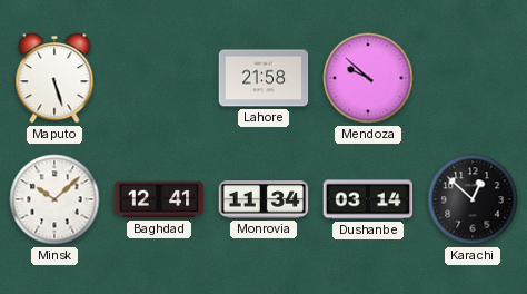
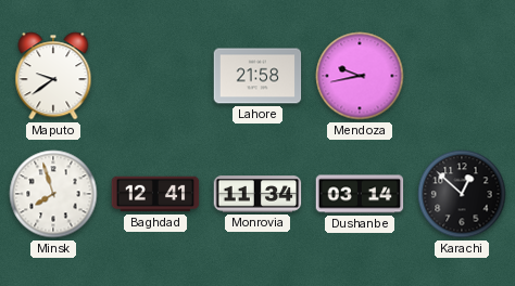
Maputo: 5:27 -> 9:39 (53, 76)
Mendoza: 9:52 -> 9:43 (360, 76)
Minsk: 10:08 -> 7:57 (53, 194)
